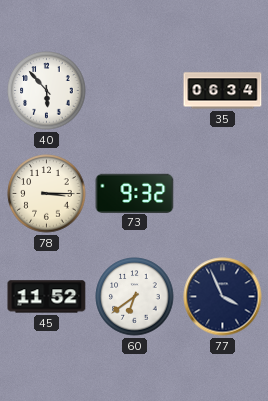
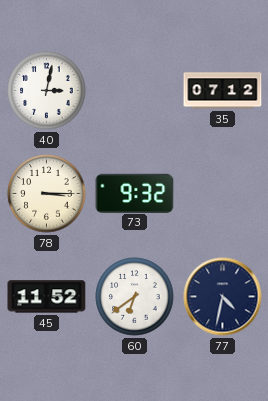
40: 5:53 -> 3:02 (47, 91)
35: 06:34 -> 07:12 (223, 91)
77: 3:56 -> 4:32 (223, 297)
